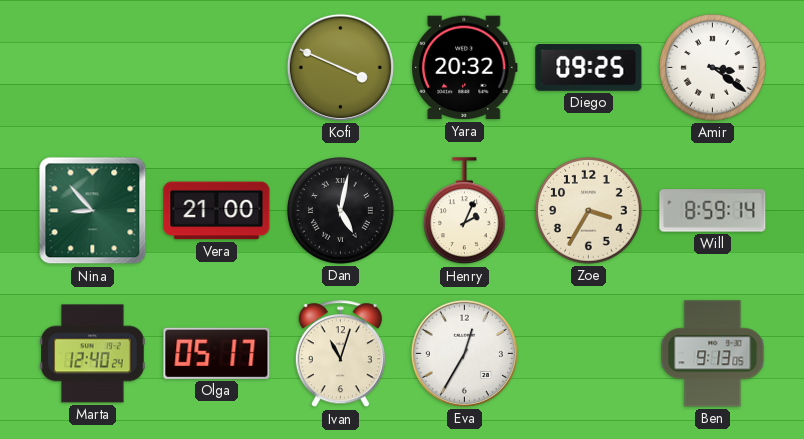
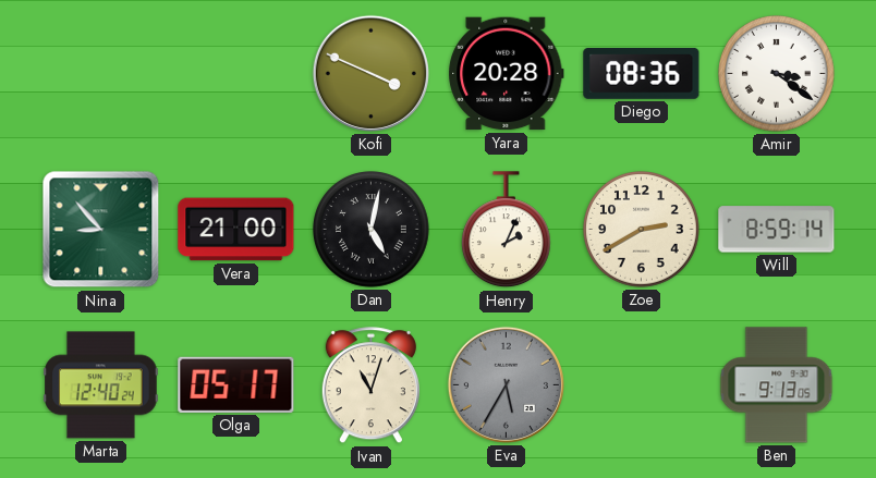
Yara: 20:32 -> 20:28 (507, 74)
Diego: 09:25 -> 08:36 (642, 73)
Zoe: 3:35 -> 2:40 (642, 230)
Eva: 12:35 -> 5:35 (506, 384)
Eva dial: white -> grey (506, 384)
